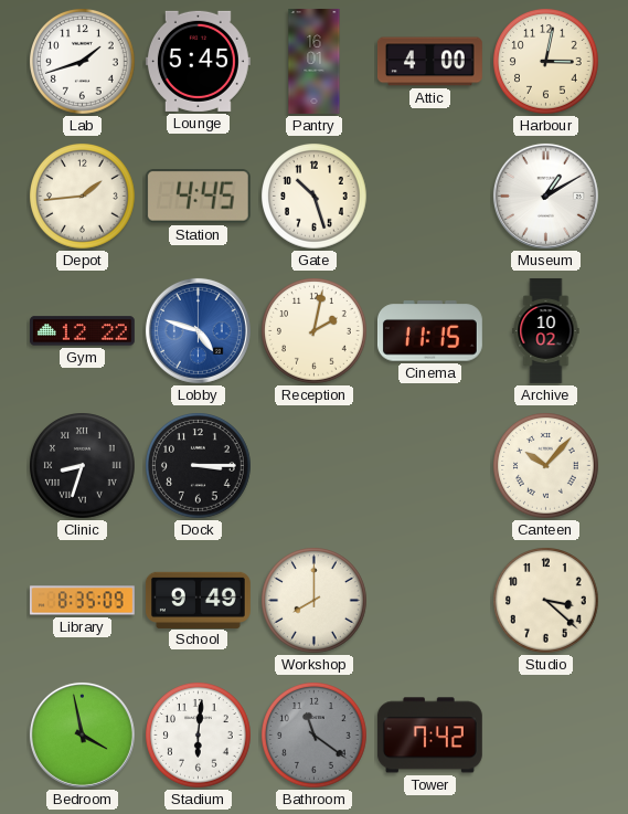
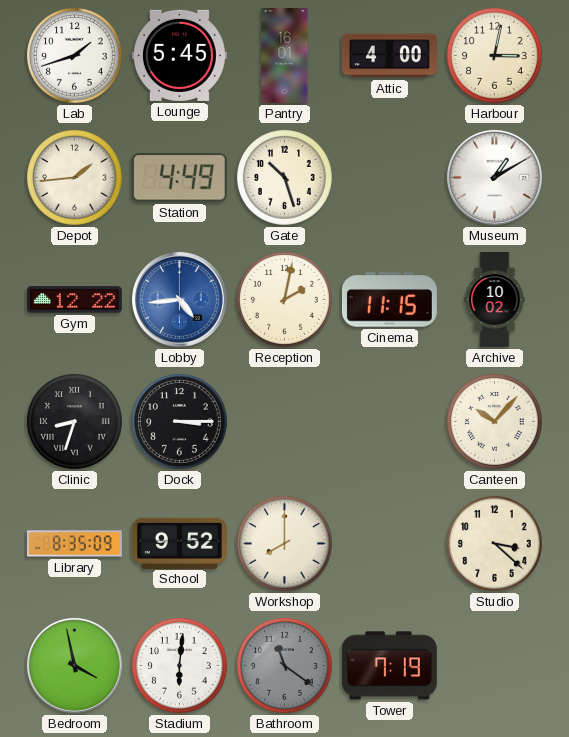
Station: 4:45 -> 4:49 (179, 178)
Lobby: 4:48 -> 4:44 (179, 299)
School: 9:49 -> 9:52 (179, 543)
Tower: 7:42 -> 7:19 (389, 666)
